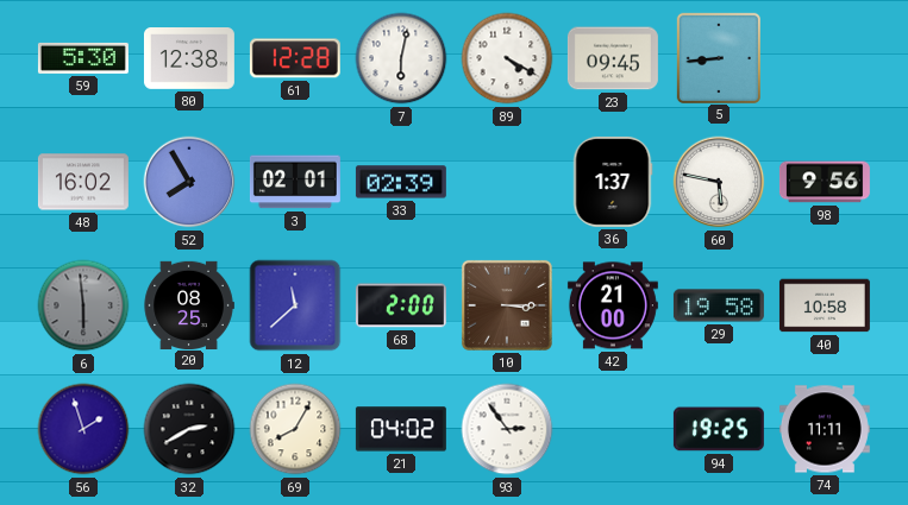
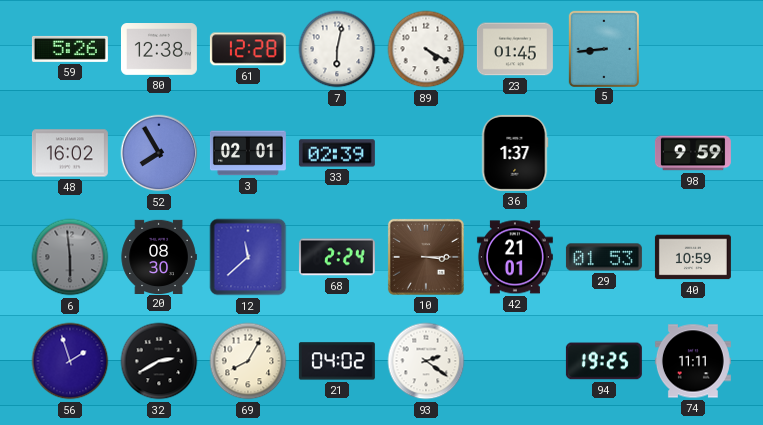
59: 5:30 -> 5:26 (70, 49)
23: 09:45 -> 01:45 (515, 49)
60: 5:47 -> none (719, 182)
98: 9:56 -> 9:59 (693, 153)
20: 08:25 -> 08:30 (159, 256)
68: 2:00 -> 2:24 (337, 257)
42: 21:00 -> 21:01 (515, 257)
29: 19:58 -> 01:53 (604, 257)
40: 10:58 -> 10:59 (693, 257)
93: 2:54 -> 2:21 (426, 361)
